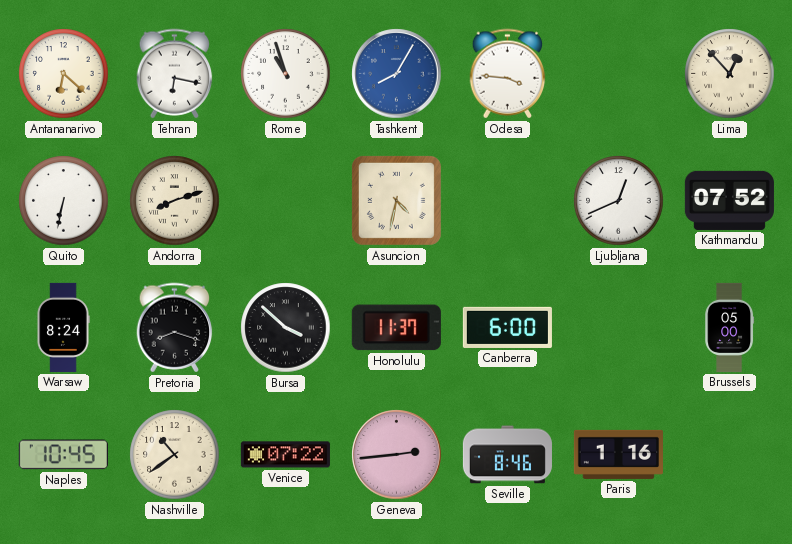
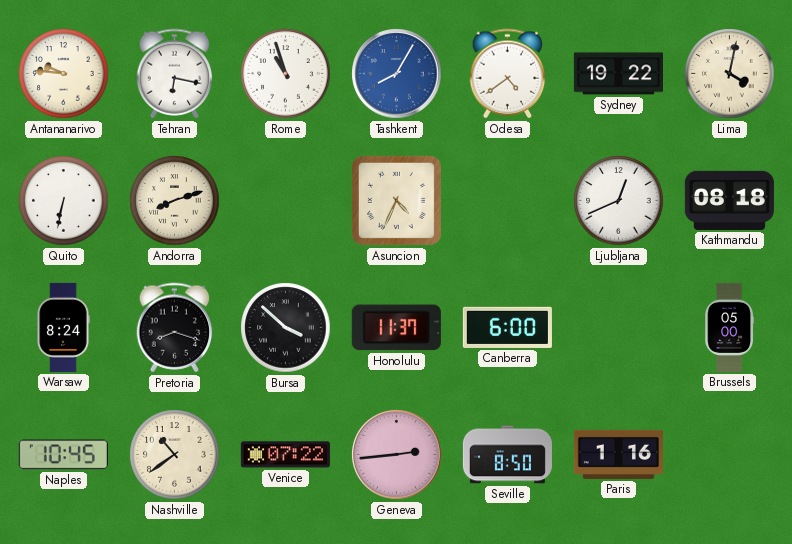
Antananarivo: 6:22 -> 9:46 (64, 74)
Odesa: 3:46 -> 4:39 (508, 74)
Sydney: none -> 19:22 (618, 74)
Lima: 12:53 -> 4:02 (730, 74)
Asuncion: 4:32 -> 4:34 (396, 200)
Kathmandu: 07:52 -> 08:18 (729, 200)
Seville: 8:46 -> 8:50 (507, 455)
